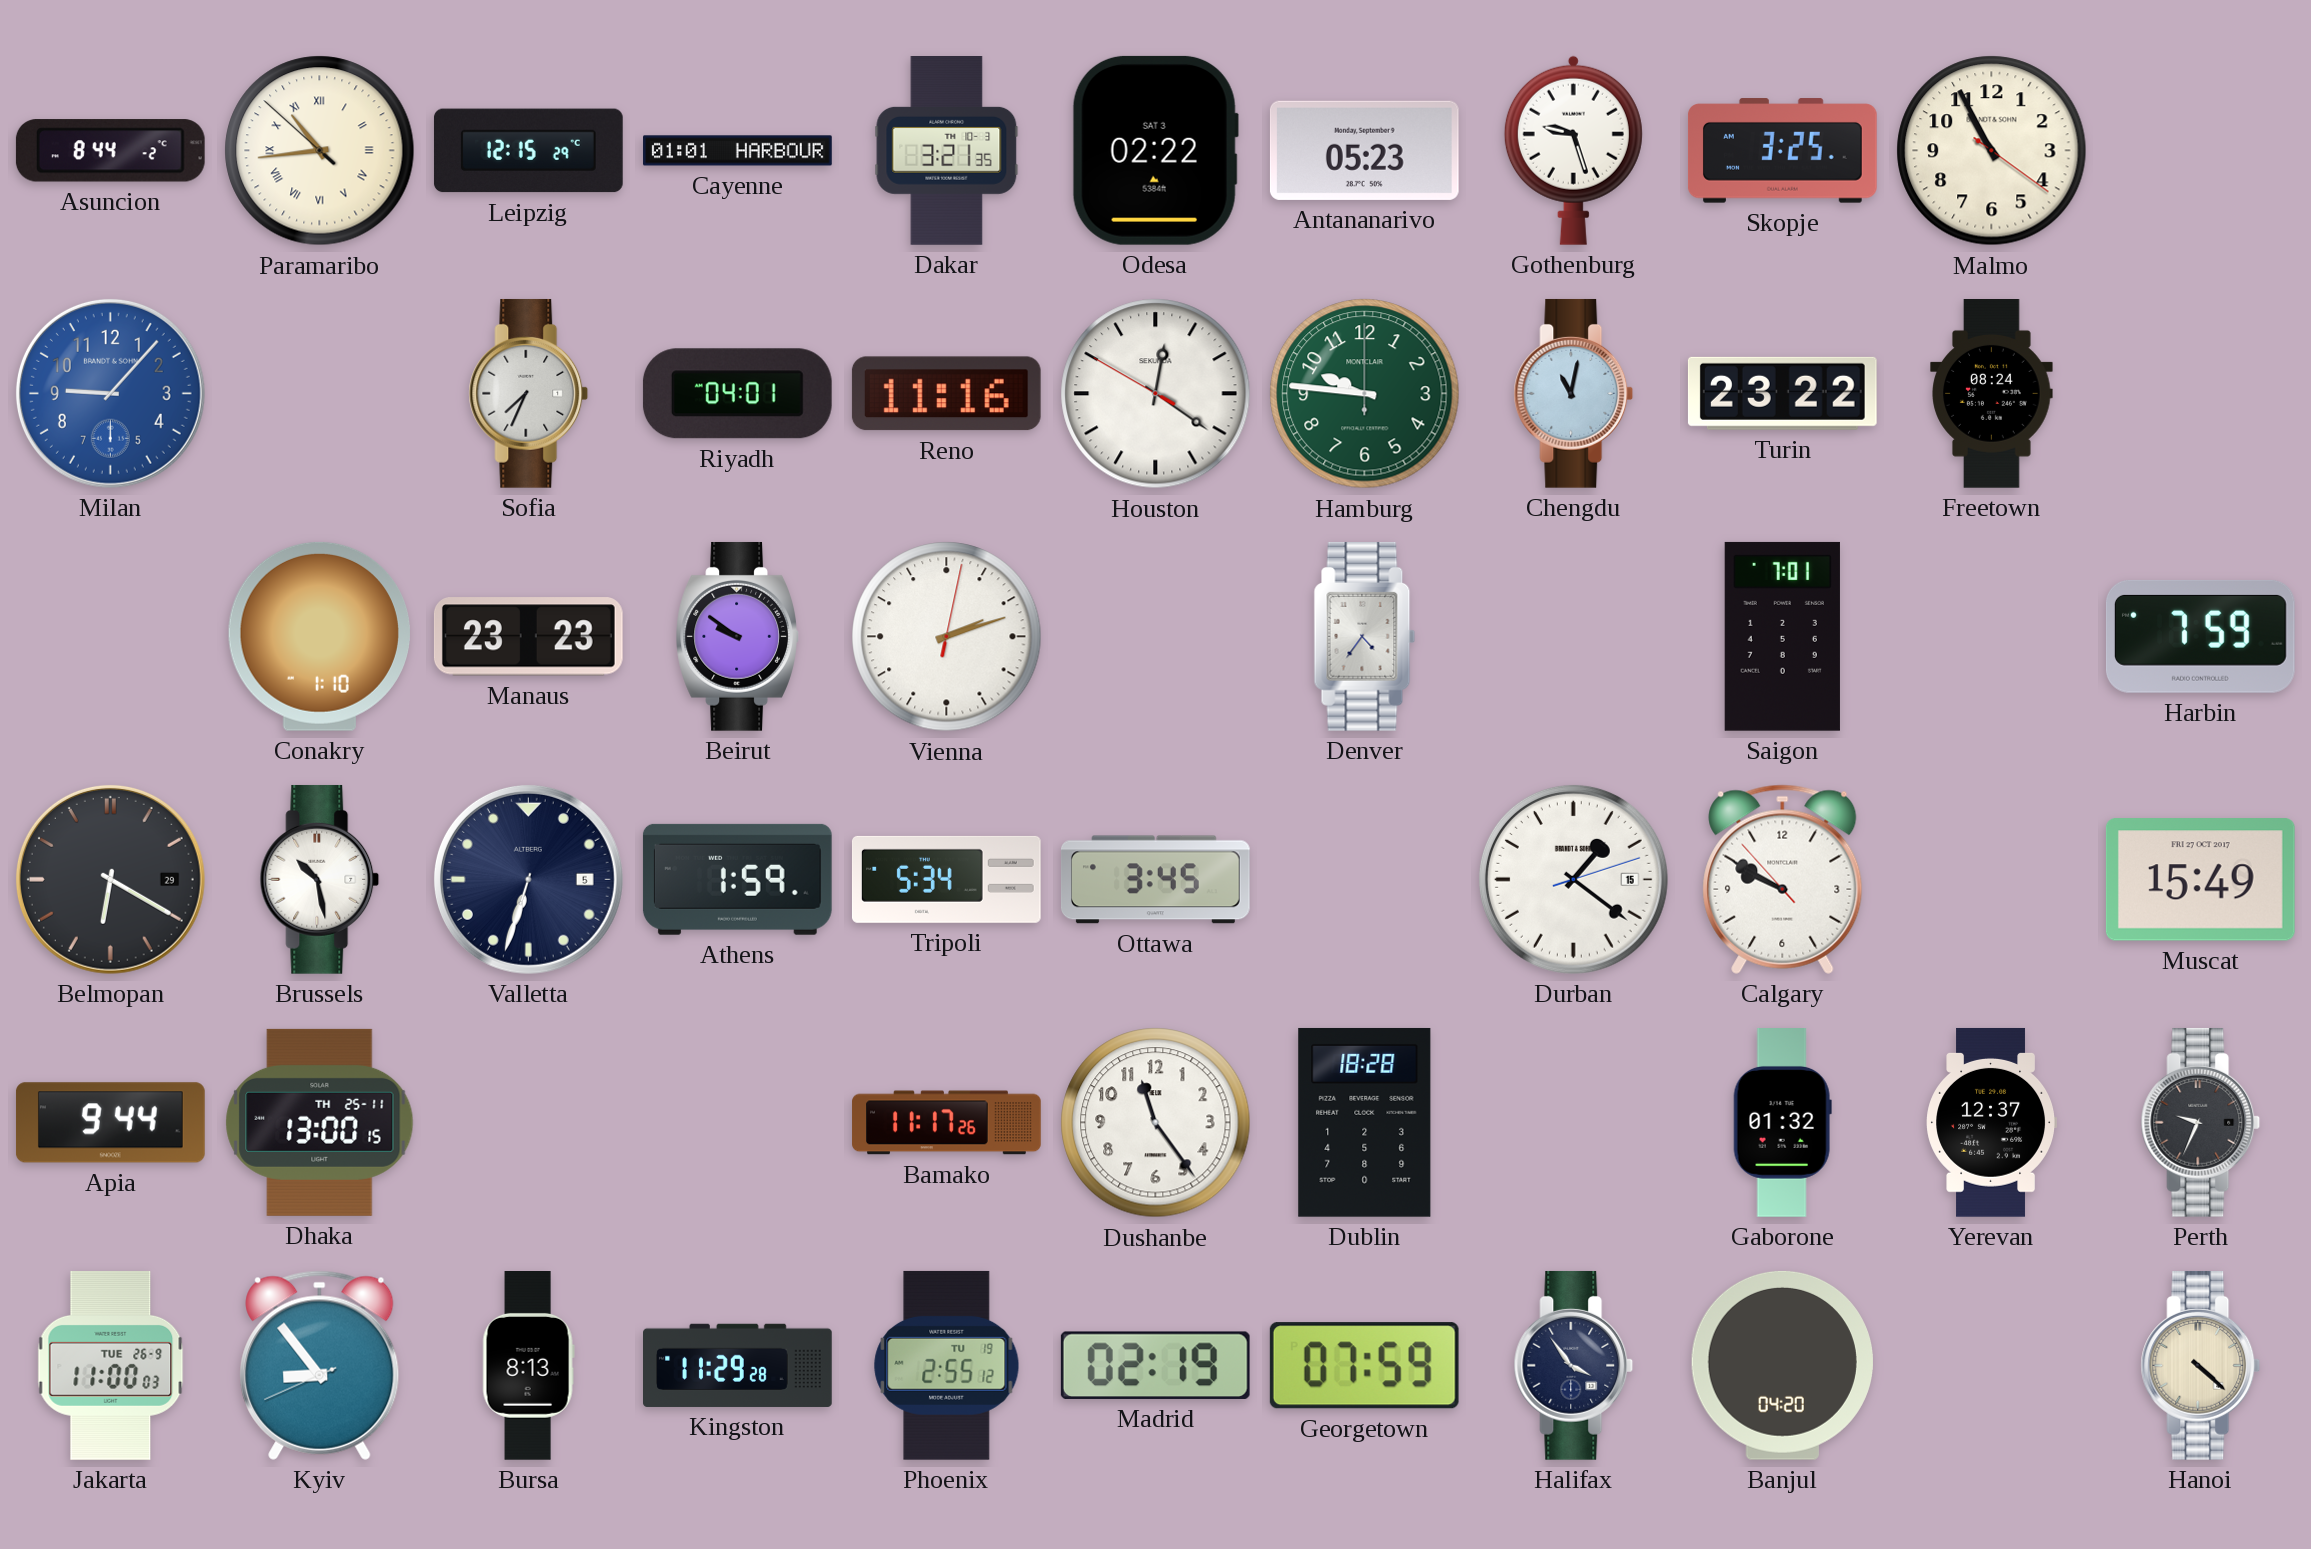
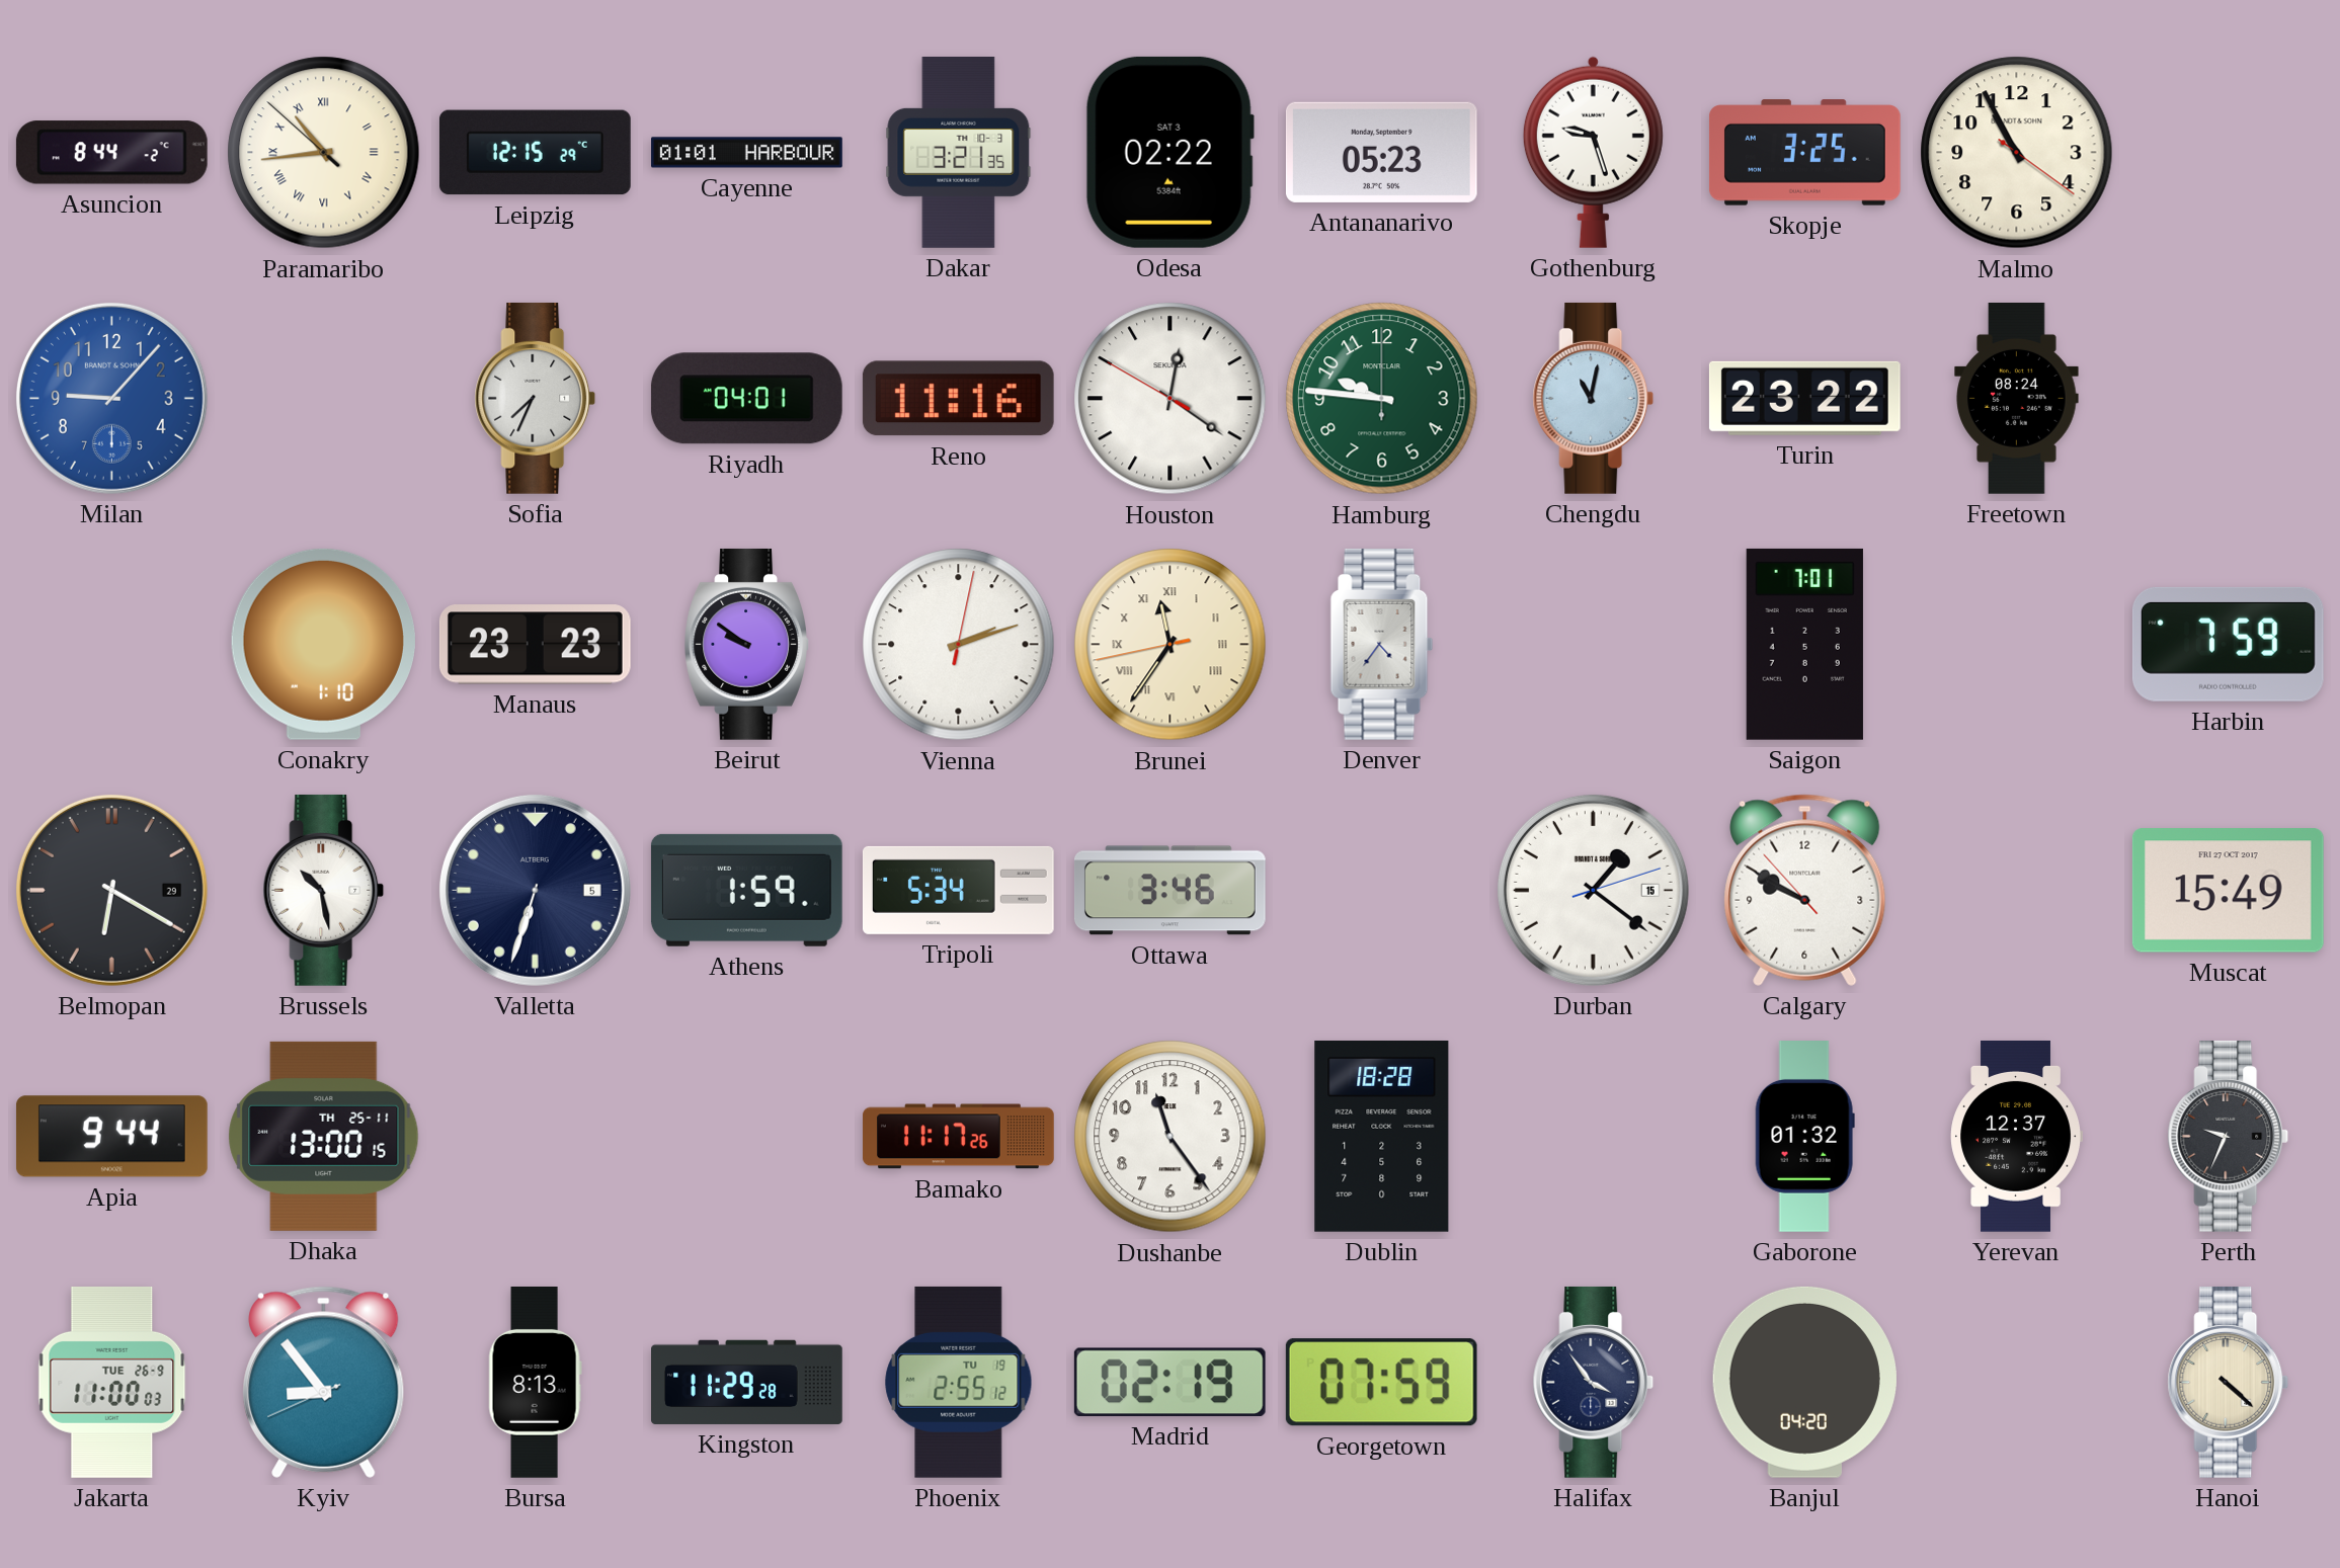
Brunei: none -> 11:35 (1171, 645)
Ottawa: 3:45 -> 3:46 (1169, 891)
